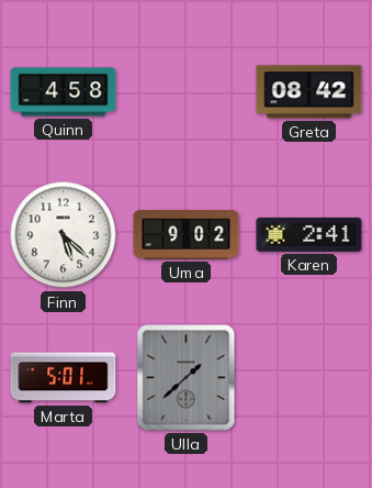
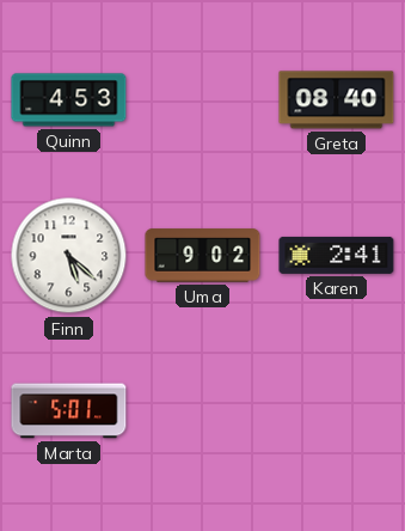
Quinn: 4:58 -> 4:53 (69, 100)
Greta: 08:42 -> 08:40 (337, 100)
Ulla: 1:38 -> none (187, 378)
